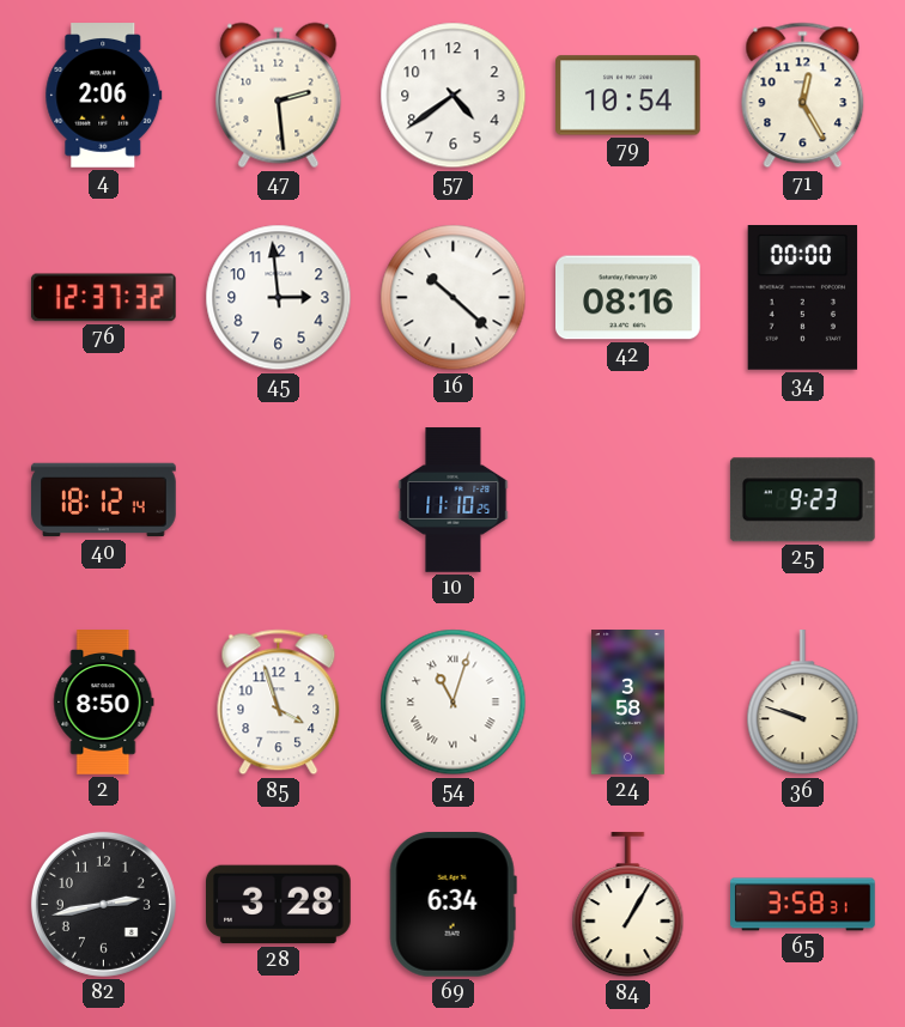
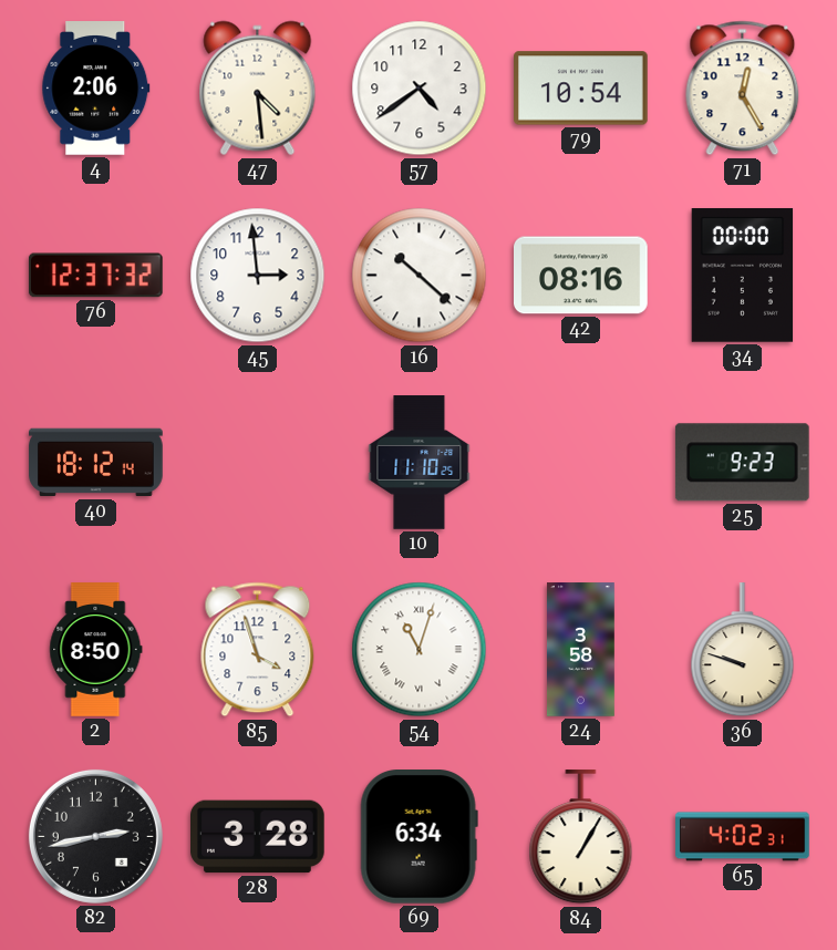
47: 2:29 -> 4:29 (258, 89)
65: 3:58 -> 4:02 (743, 837)
